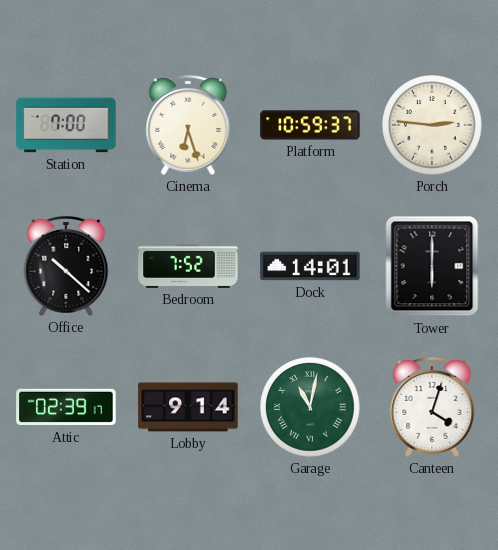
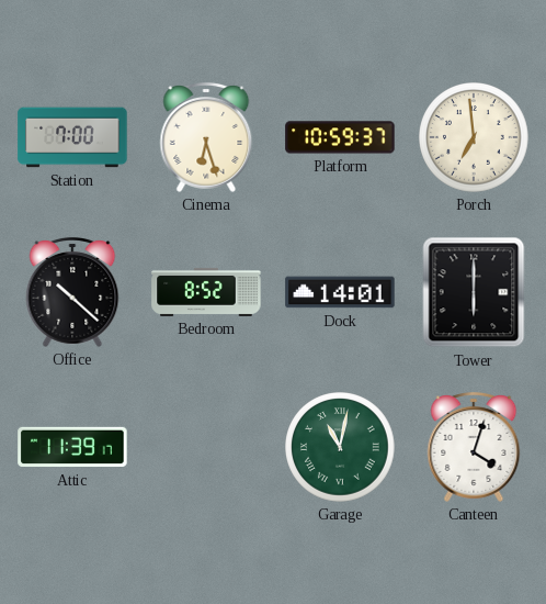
Porch: 2:46 -> 6:59 (474, 137)
Bedroom: 7:52 -> 8:52 (206, 292)
Attic: 02:39 -> 11:39 (72, 447)
Lobby: 9:14 -> none (188, 407)
